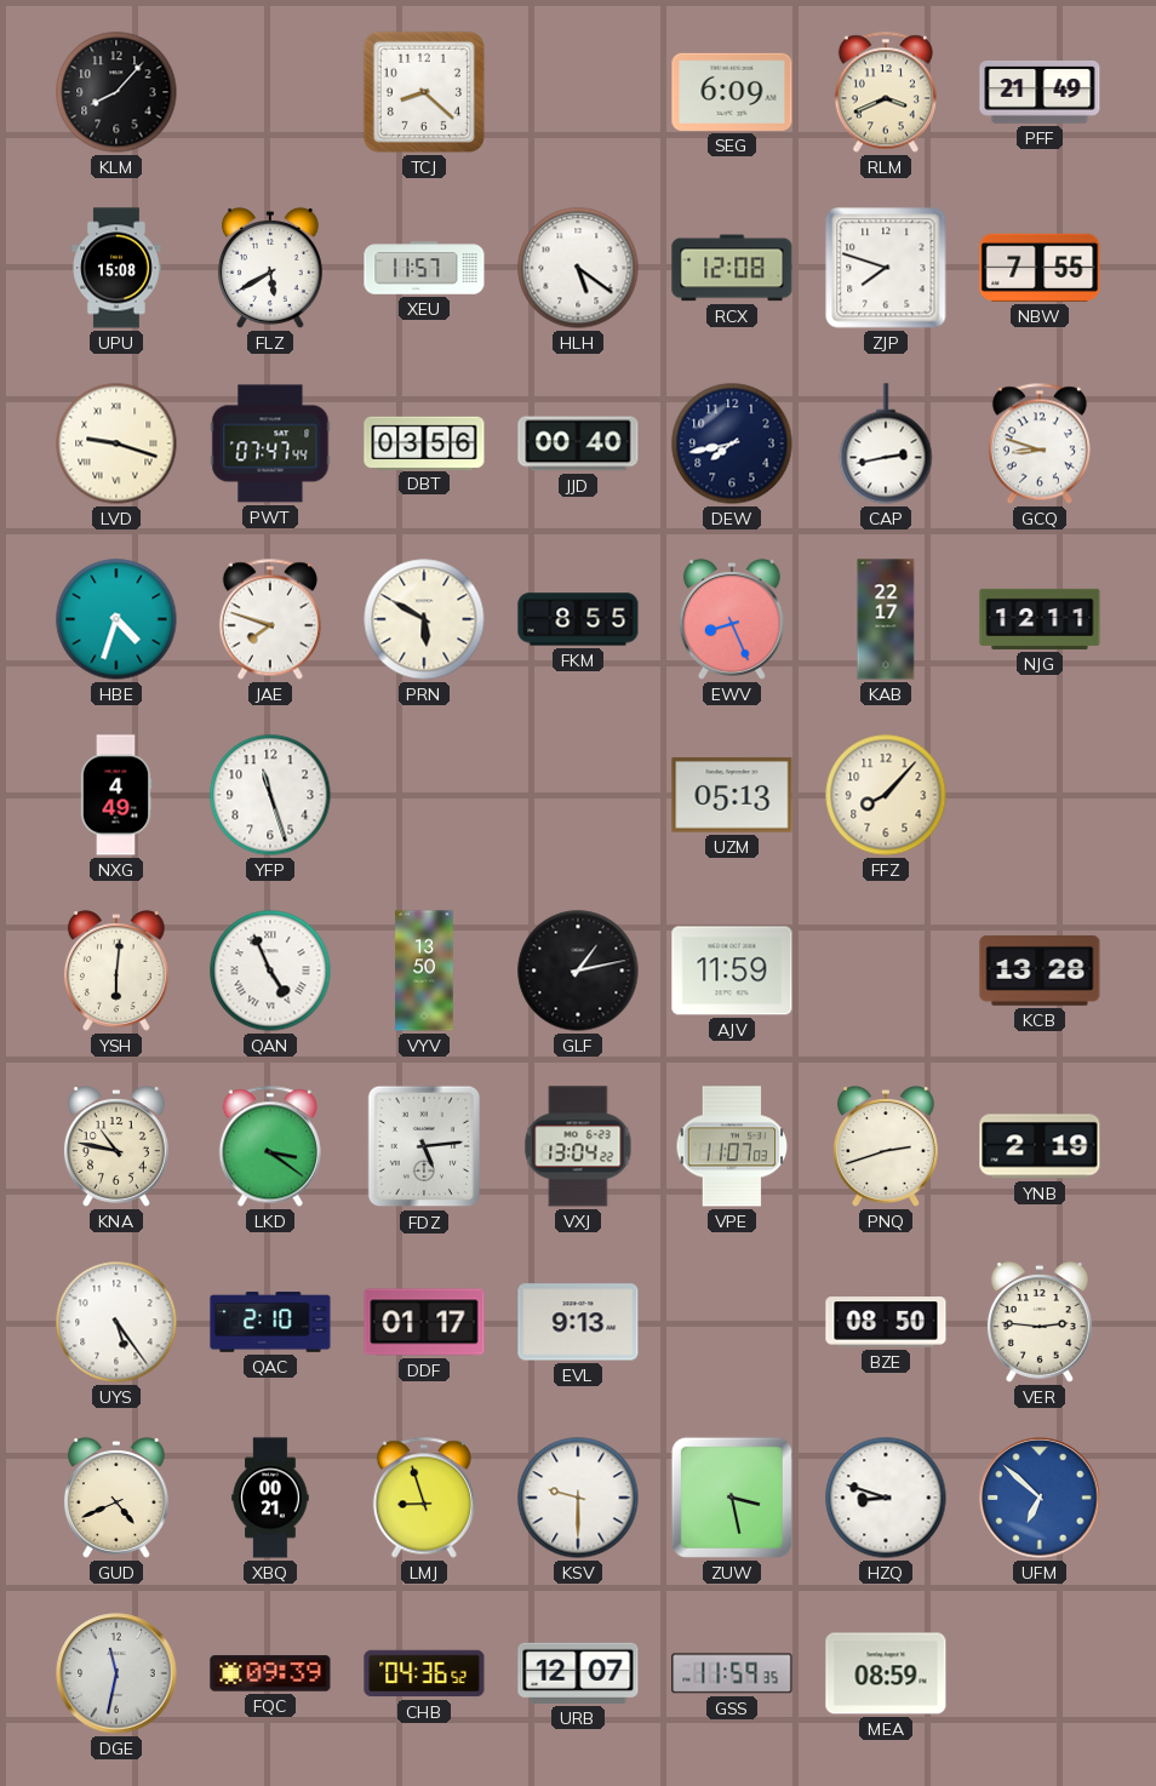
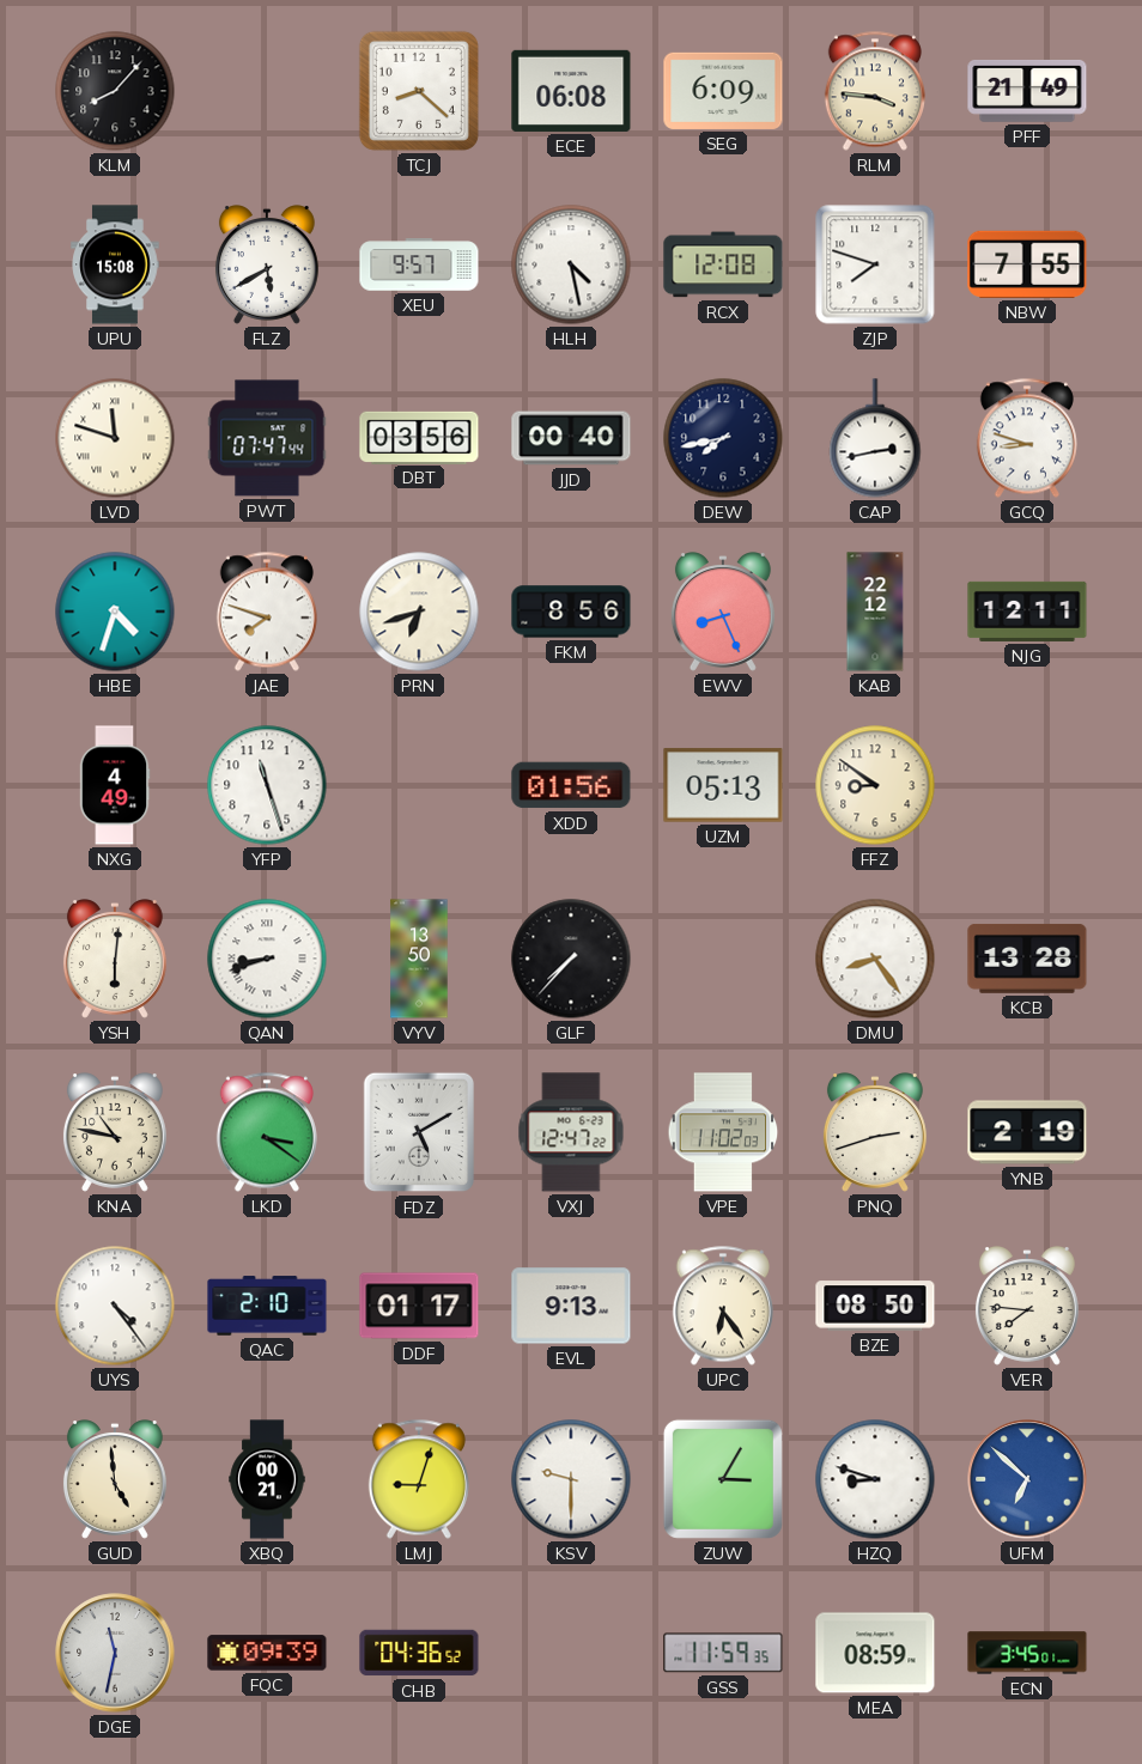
ECE: none -> 06:08 (571, 91)
RLM: 3:41 -> 3:46 (875, 91)
XEU: 11:57 -> 9:57 (419, 264)
HLH: 5:21 -> 4:28 (571, 264)
LVD: 9:18 -> 11:48 (115, 438)
PRN: 5:50 -> 6:42 (419, 612)
FKM: 8:55 -> 8:56 (571, 612)
KAB: 22:17 -> 22:12 (875, 612)
XDD: none -> 01:56 (571, 785)
FFZ: 8:07 -> 8:51 (875, 785)
QAN: 4:56 -> 8:42 (267, 959)
GLF: 1:13 -> 7:37 (571, 959)
AJV: 11:59 -> none (732, 971)
DMU: none -> 8:24 (875, 959)
FDZ: 5:14 -> 5:10 (419, 1132)
VXJ: 13:04 -> 12:47 (571, 1132)
VPE: 11:07 -> 11:02 (723, 1132)
UYS: 5:24 -> 4:24 (115, 1306)
UPC: none -> 6:24 (723, 1306)
VER: 2:46 -> 7:46 (1027, 1306)
GUD: 4:41 -> 4:59 (115, 1479)
LMJ: 8:57 -> 9:03 (419, 1479)
ZUW: 3:28 -> 3:05 (723, 1479)
URB: 12:07 -> none (578, 1673)
ECN: none -> 3:45 (1027, 1653)
